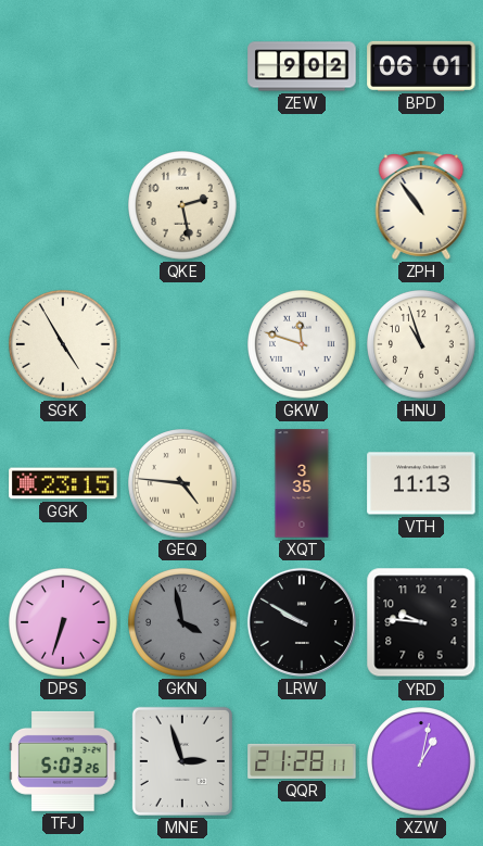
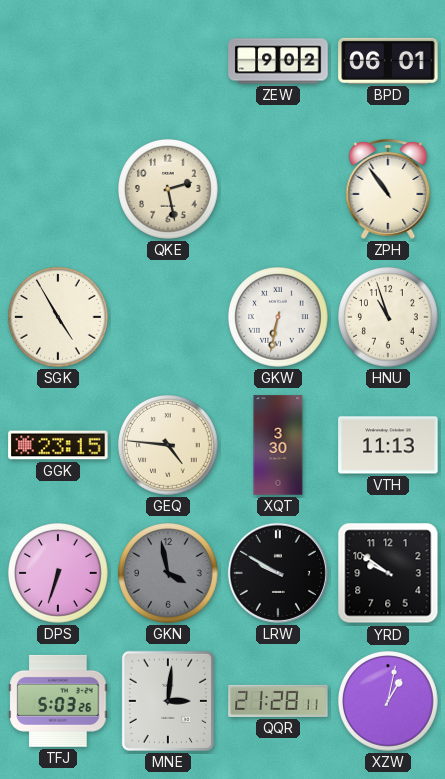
GKW: 11:48 -> 6:32 (279, 318)
XQT: 3:35 -> 3:30 (278, 445)
YRD: 9:46 -> 9:51 (388, 573)
MNE: 2:57 -> 3:01 (168, 701)
